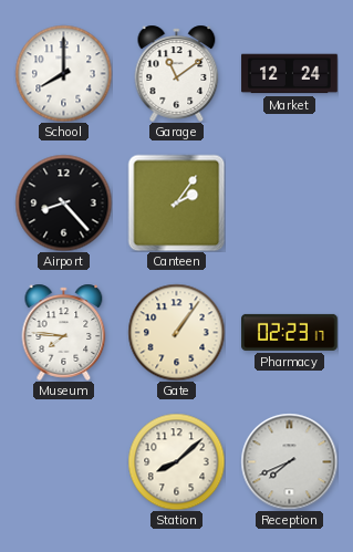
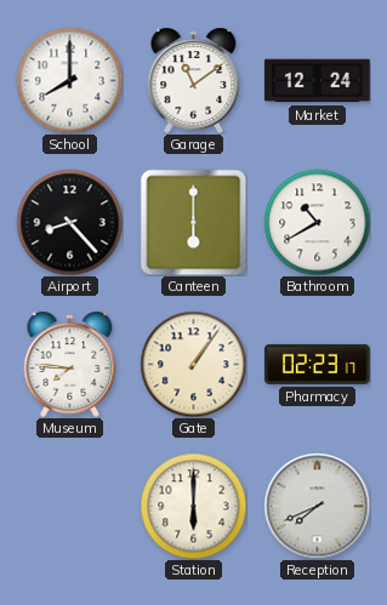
Canteen: 2:06 -> 6:00 (193, 222)
Bathroom: none -> 10:40 (317, 222)
Station: 8:08 -> 6:00 (193, 506)
